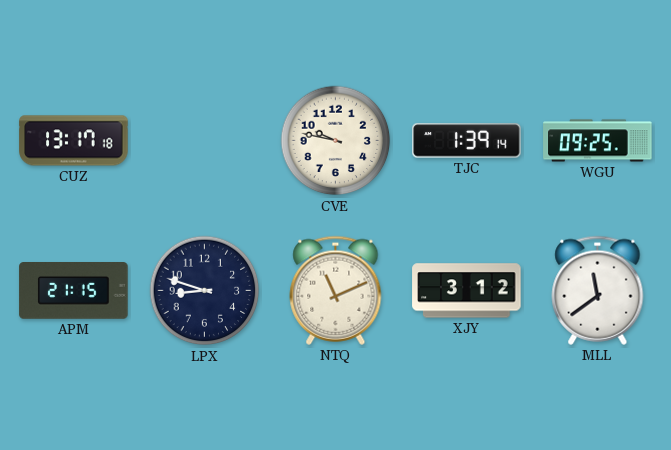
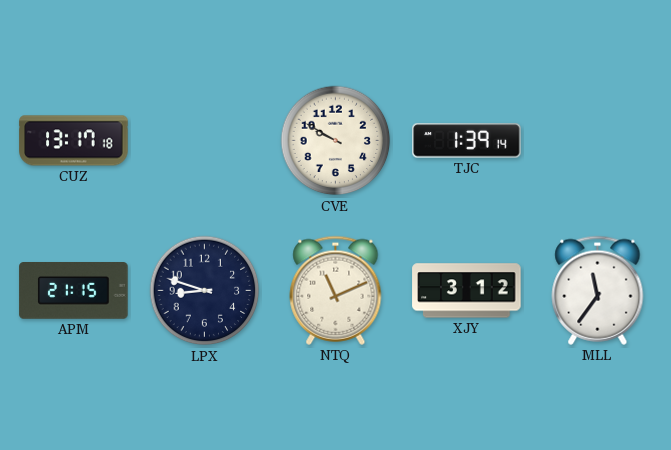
CVE: 9:47 -> 9:50 (336, 141)
WGU: 09:25 -> none (598, 141)
MLL: 11:39 -> 11:36 (598, 290)
